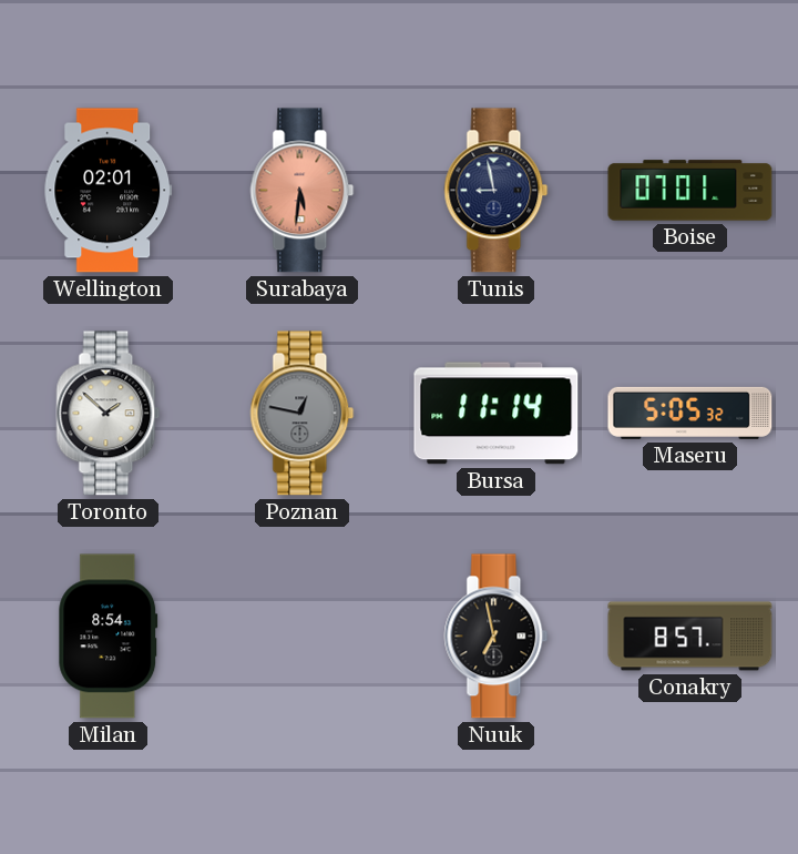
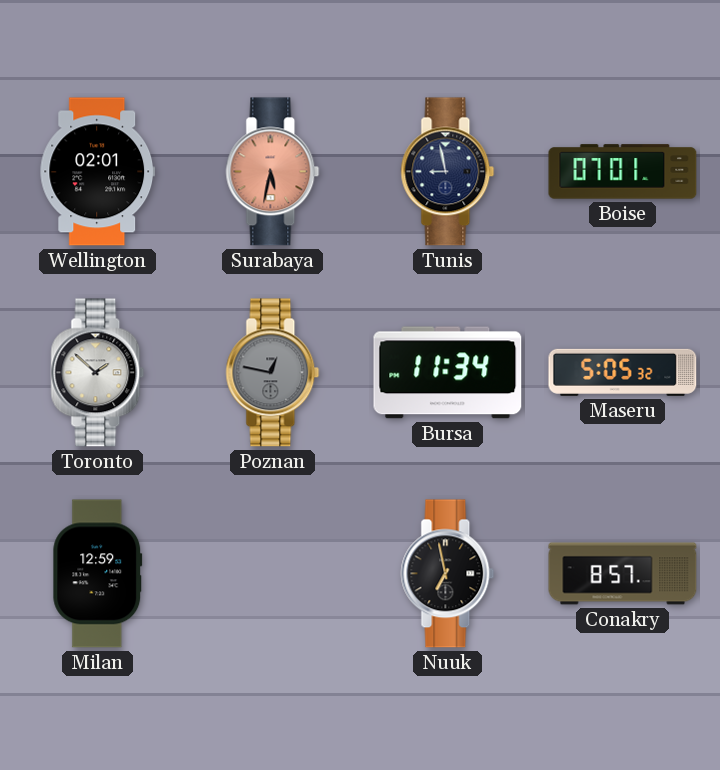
Surabaya: 5:31 -> 5:32 (273, 172)
Bursa: 11:14 -> 11:34 (448, 373)
Milan: 8:54 -> 12:59 (98, 574)
